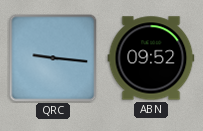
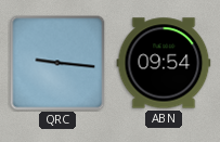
ABN: 09:52 -> 09:54 (164, 63)
